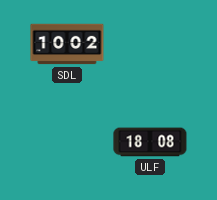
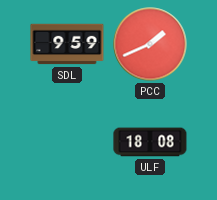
SDL: 10:02 -> 9:59 (67, 44)
PCC: none -> 1:41 (150, 44)
